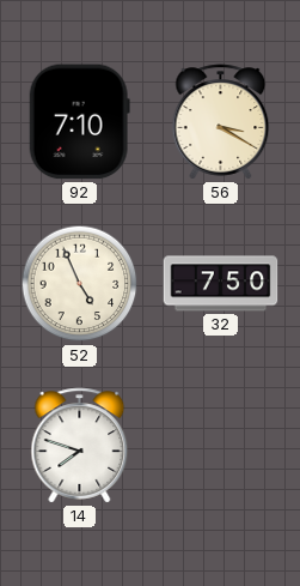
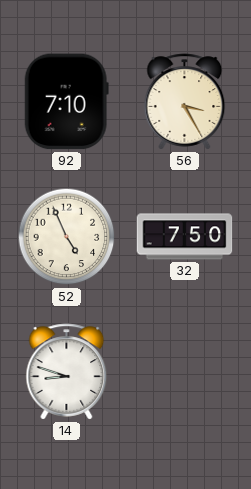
56: 3:20 -> 3:25 (185, 102)
14: 7:48 -> 8:48 (67, 372)
